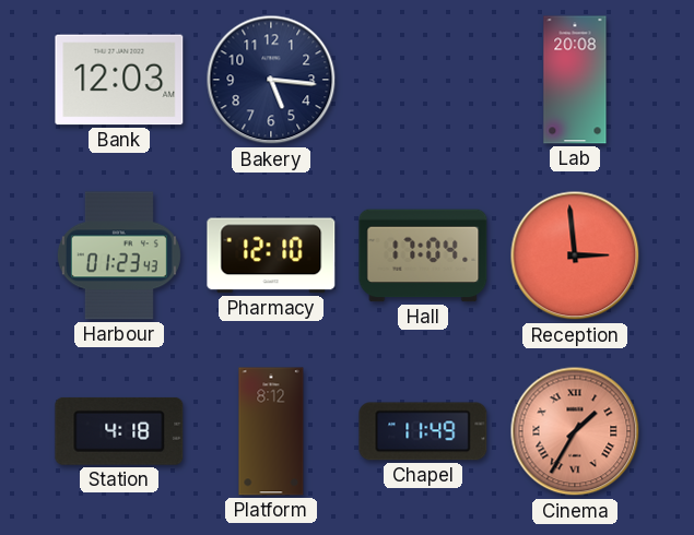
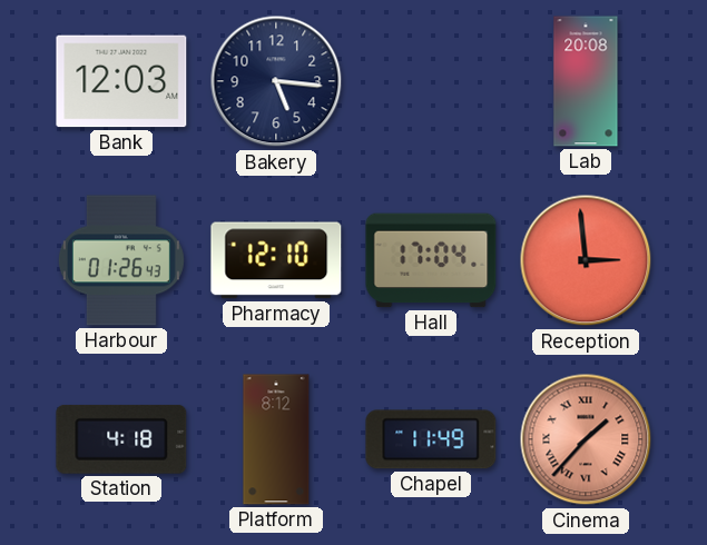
Harbour: 01:23 -> 01:26 (121, 260)
Cinema: 1:35 -> 1:37 (586, 439)
